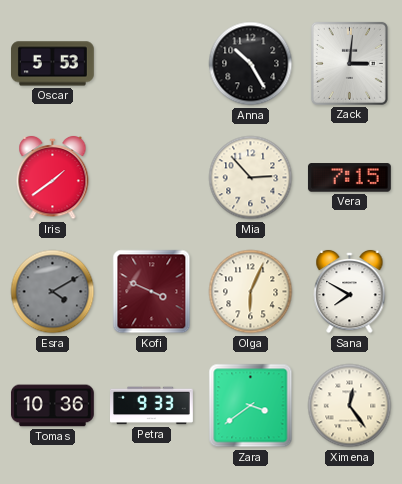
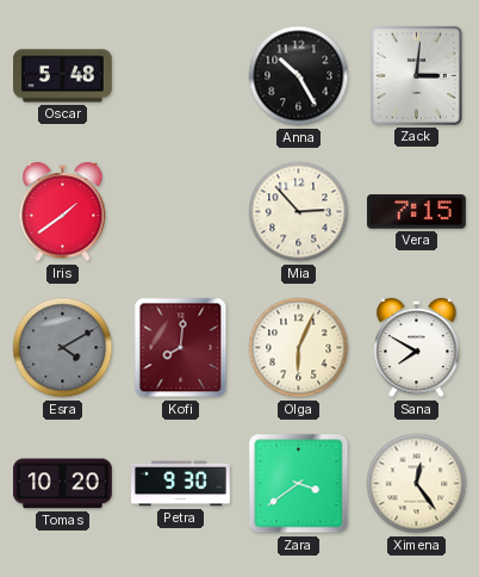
Oscar: 5:53 -> 5:48 (63, 76)
Kofi: 3:49 -> 8:01 (181, 348)
Tomas: 10:36 -> 10:20 (62, 484)
Petra: 9:33 -> 9:30 (181, 484)
